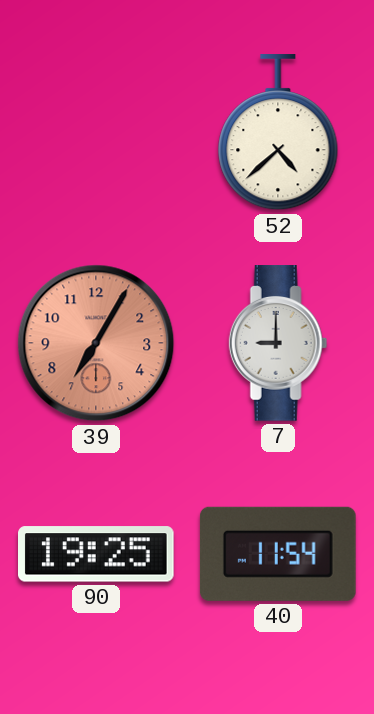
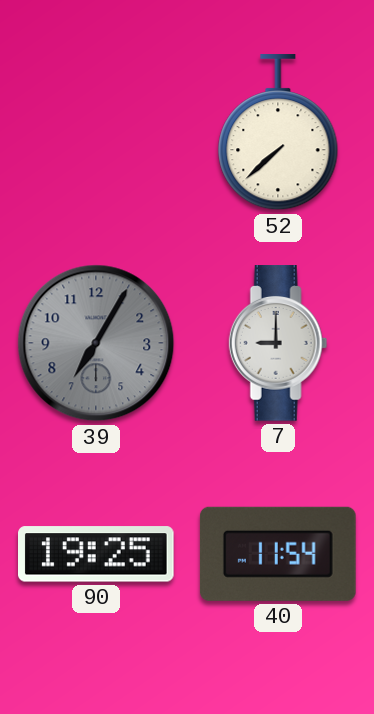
52: 4:38 -> 7:38 (278, 133)
39 dial: salmon -> grey (96, 343)
